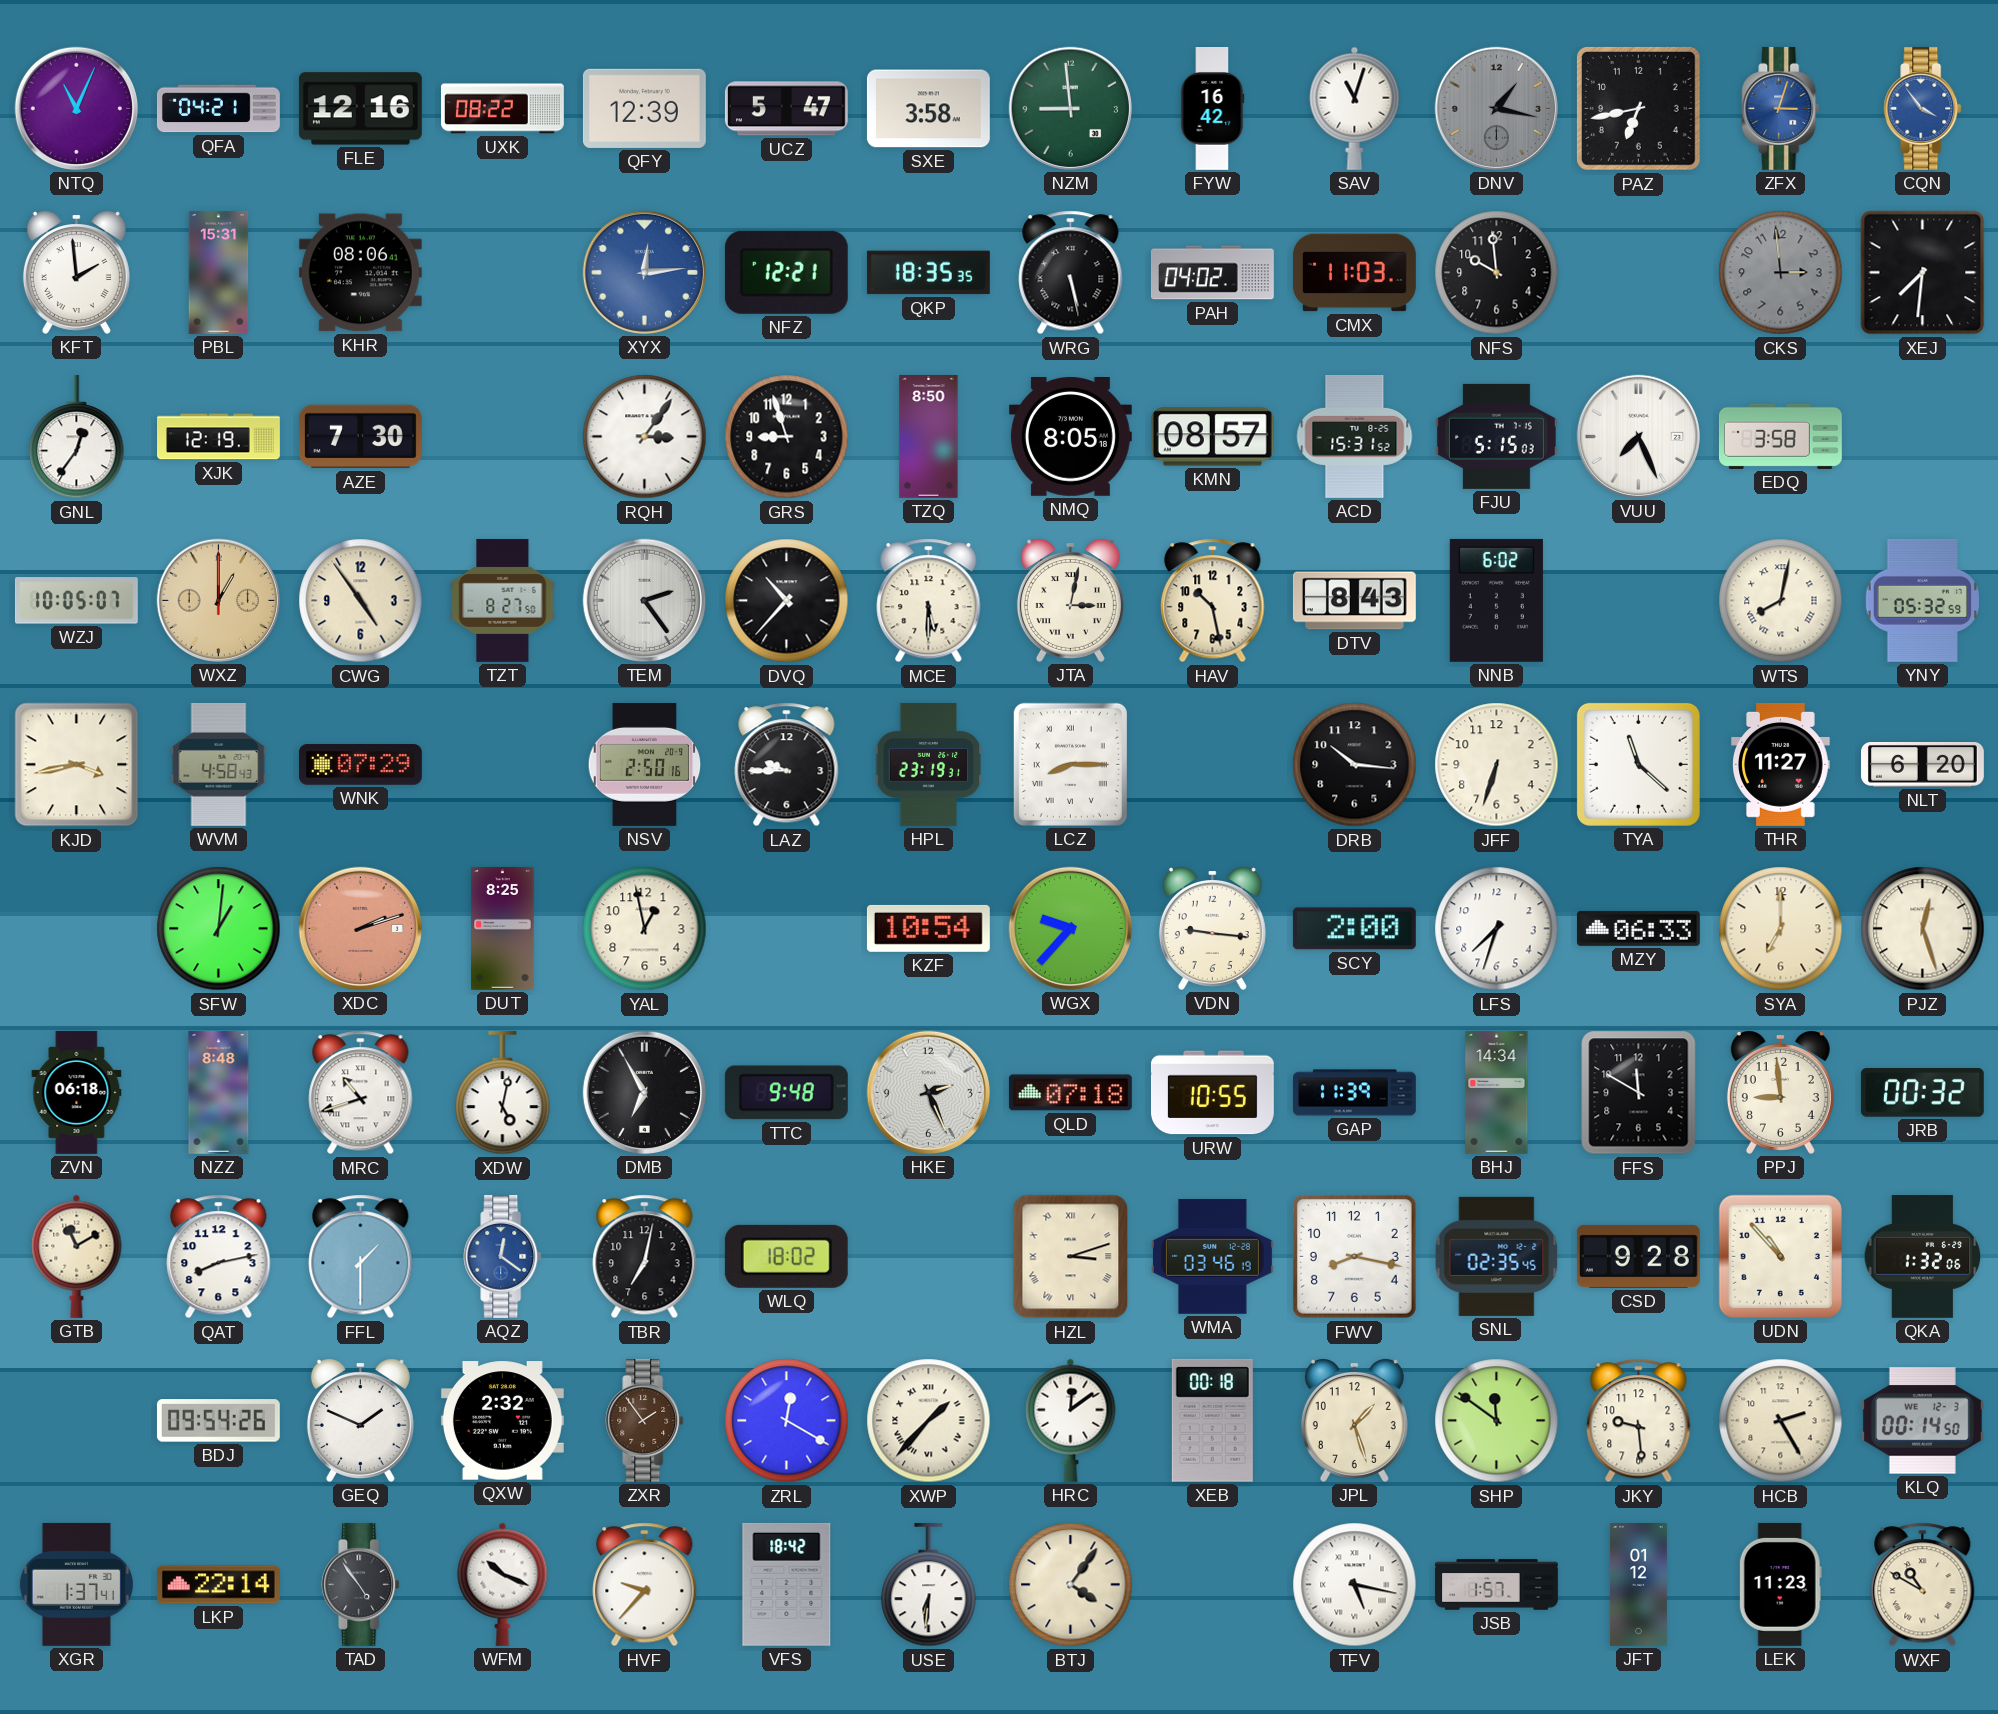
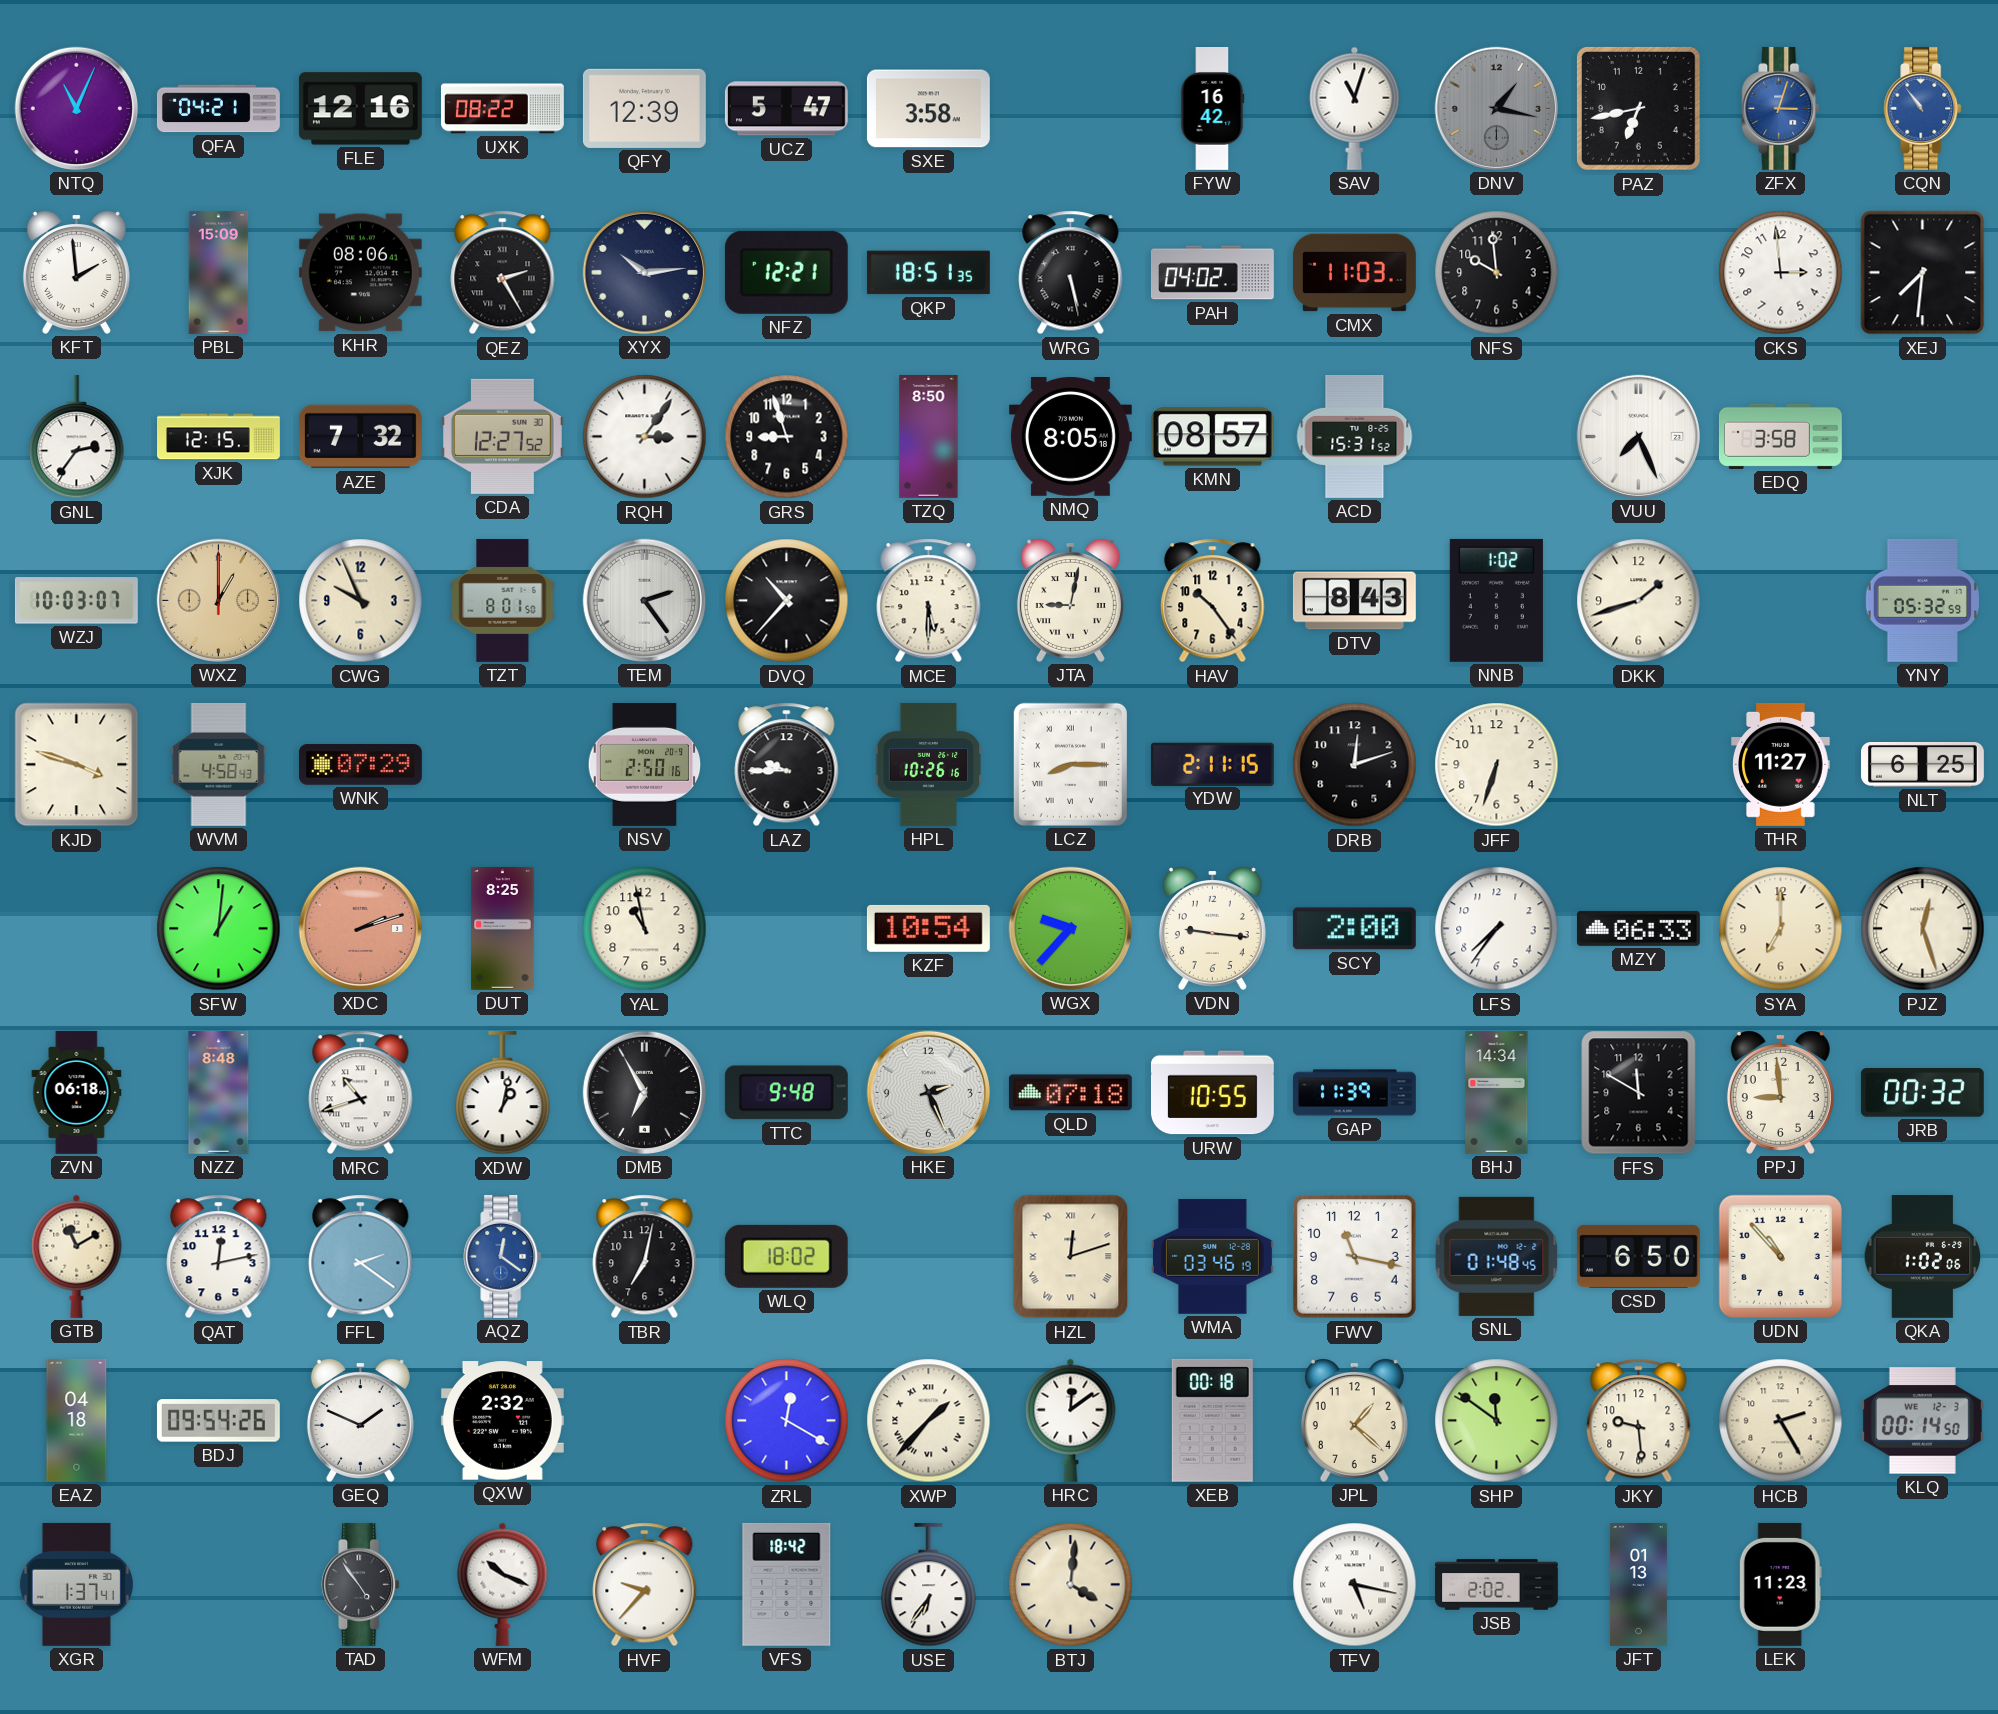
NZM: 8:59 -> none (1070, 108)
CQN: 3:54 -> 10:54 (1923, 108)
PBL: 15:31 -> 15:09 (219, 273)
QEZ: none -> 2:25 (503, 273)
XYX: 12:14 -> 10:14 (644, 272)
XYX dial: blue -> navy (644, 272)
QKP: 18:35 -> 18:51 (928, 273)
CKS dial: grey -> white (1781, 273)
GNL: 12:36 -> 2:36 (77, 437)
XJK: 12:19 -> 12:15 (219, 437)
AZE: 7:30 -> 7:32 (360, 437)
CDA: none -> 12:27 (502, 436)
FJU: 5:15 -> none (1496, 436)
WZJ: 10:05 -> 10:03 (76, 601)
CWG: 4:54 -> 9:56 (361, 601)
TZT: 8:27 -> 8:01 (503, 600)
JTA: 3:02 -> 9:02 (1070, 600)
HAV: 10:28 -> 10:24 (1213, 601)
NNB: 6:02 -> 1:02 (1496, 600)
DKK: none -> 1:42 (1639, 601)
WTS: 8:02 -> none (1781, 601)
KJD: 3:43 -> 3:48 (77, 765)
HPL: 23:19 -> 10:26 (929, 765)
YDW: none -> 2:11 (1212, 764)
DRB: 10:16 -> 12:12 (1355, 765)
TYA: 11:22 -> none (1638, 764)
NLT: 6:20 -> 6:25 (1923, 765)
YAL: 12:58 -> 10:58 (645, 929)
LFS: 7:33 -> 7:36 (1497, 929)
XDW: 5:02 -> 1:02 (503, 1093)
QAT: 8:13 -> 12:13 (219, 1257)
FFL: 1:30 -> 2:21 (361, 1257)
HZL: 3:12 -> 12:12 (1071, 1257)
FWV: 8:17 -> 11:17 (1354, 1256)
SNL: 02:35 -> 01:48 (1497, 1256)
CSD: 9:28 -> 6:50 (1638, 1256)
QKA: 1:32 -> 1:02 (1923, 1256)
EAZ: none -> 04:18 (77, 1421)
ZXR: 1:54 -> none (645, 1420)
JPL: 1:27 -> 1:22 (1354, 1420)
LKP: 22:14 -> none (218, 1585)
USE: 6:31 -> 6:36 (929, 1585)
BTJ: 4:06 -> 4:01 (1071, 1585)
JSB: 1:57 -> 2:02 (1497, 1585)
JFT: 01:12 -> 01:13 (1638, 1585)
WXF: 10:50 -> none (1923, 1585)
